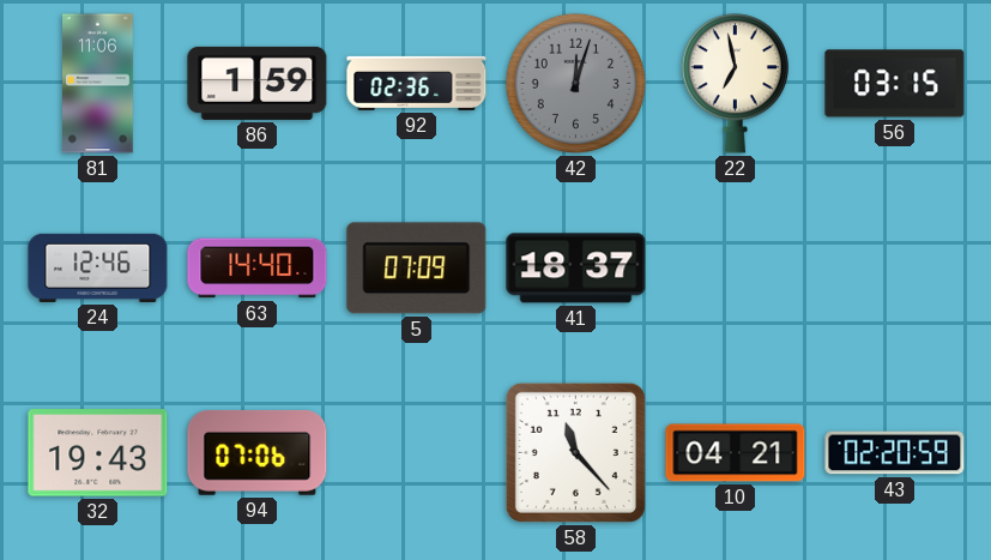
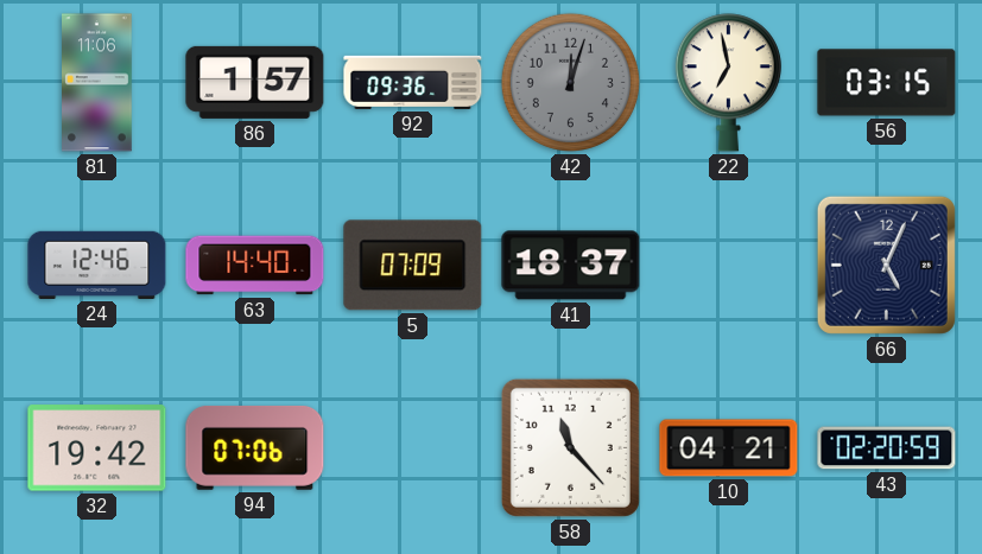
86: 1:59 -> 1:57 (255, 82)
92: 02:36 -> 09:36 (413, 82)
66: none -> 5:04 (886, 265)
32: 19:43 -> 19:42 (97, 448)
